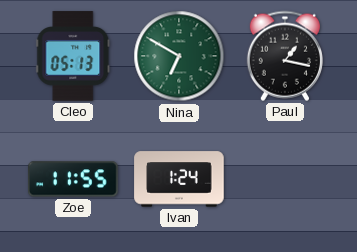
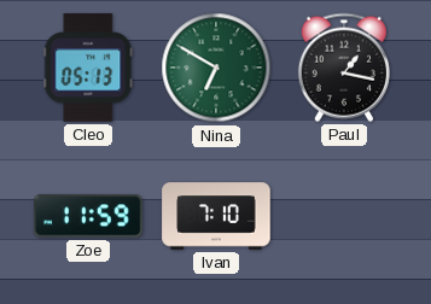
Zoe: 11:55 -> 11:59 (88, 216)
Ivan: 1:24 -> 7:10 (216, 216)
